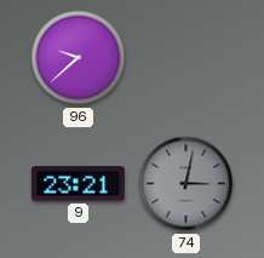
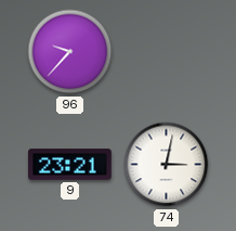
96: 9:38 -> 9:37 (70, 52)
74 dial: grey -> white (167, 165)
